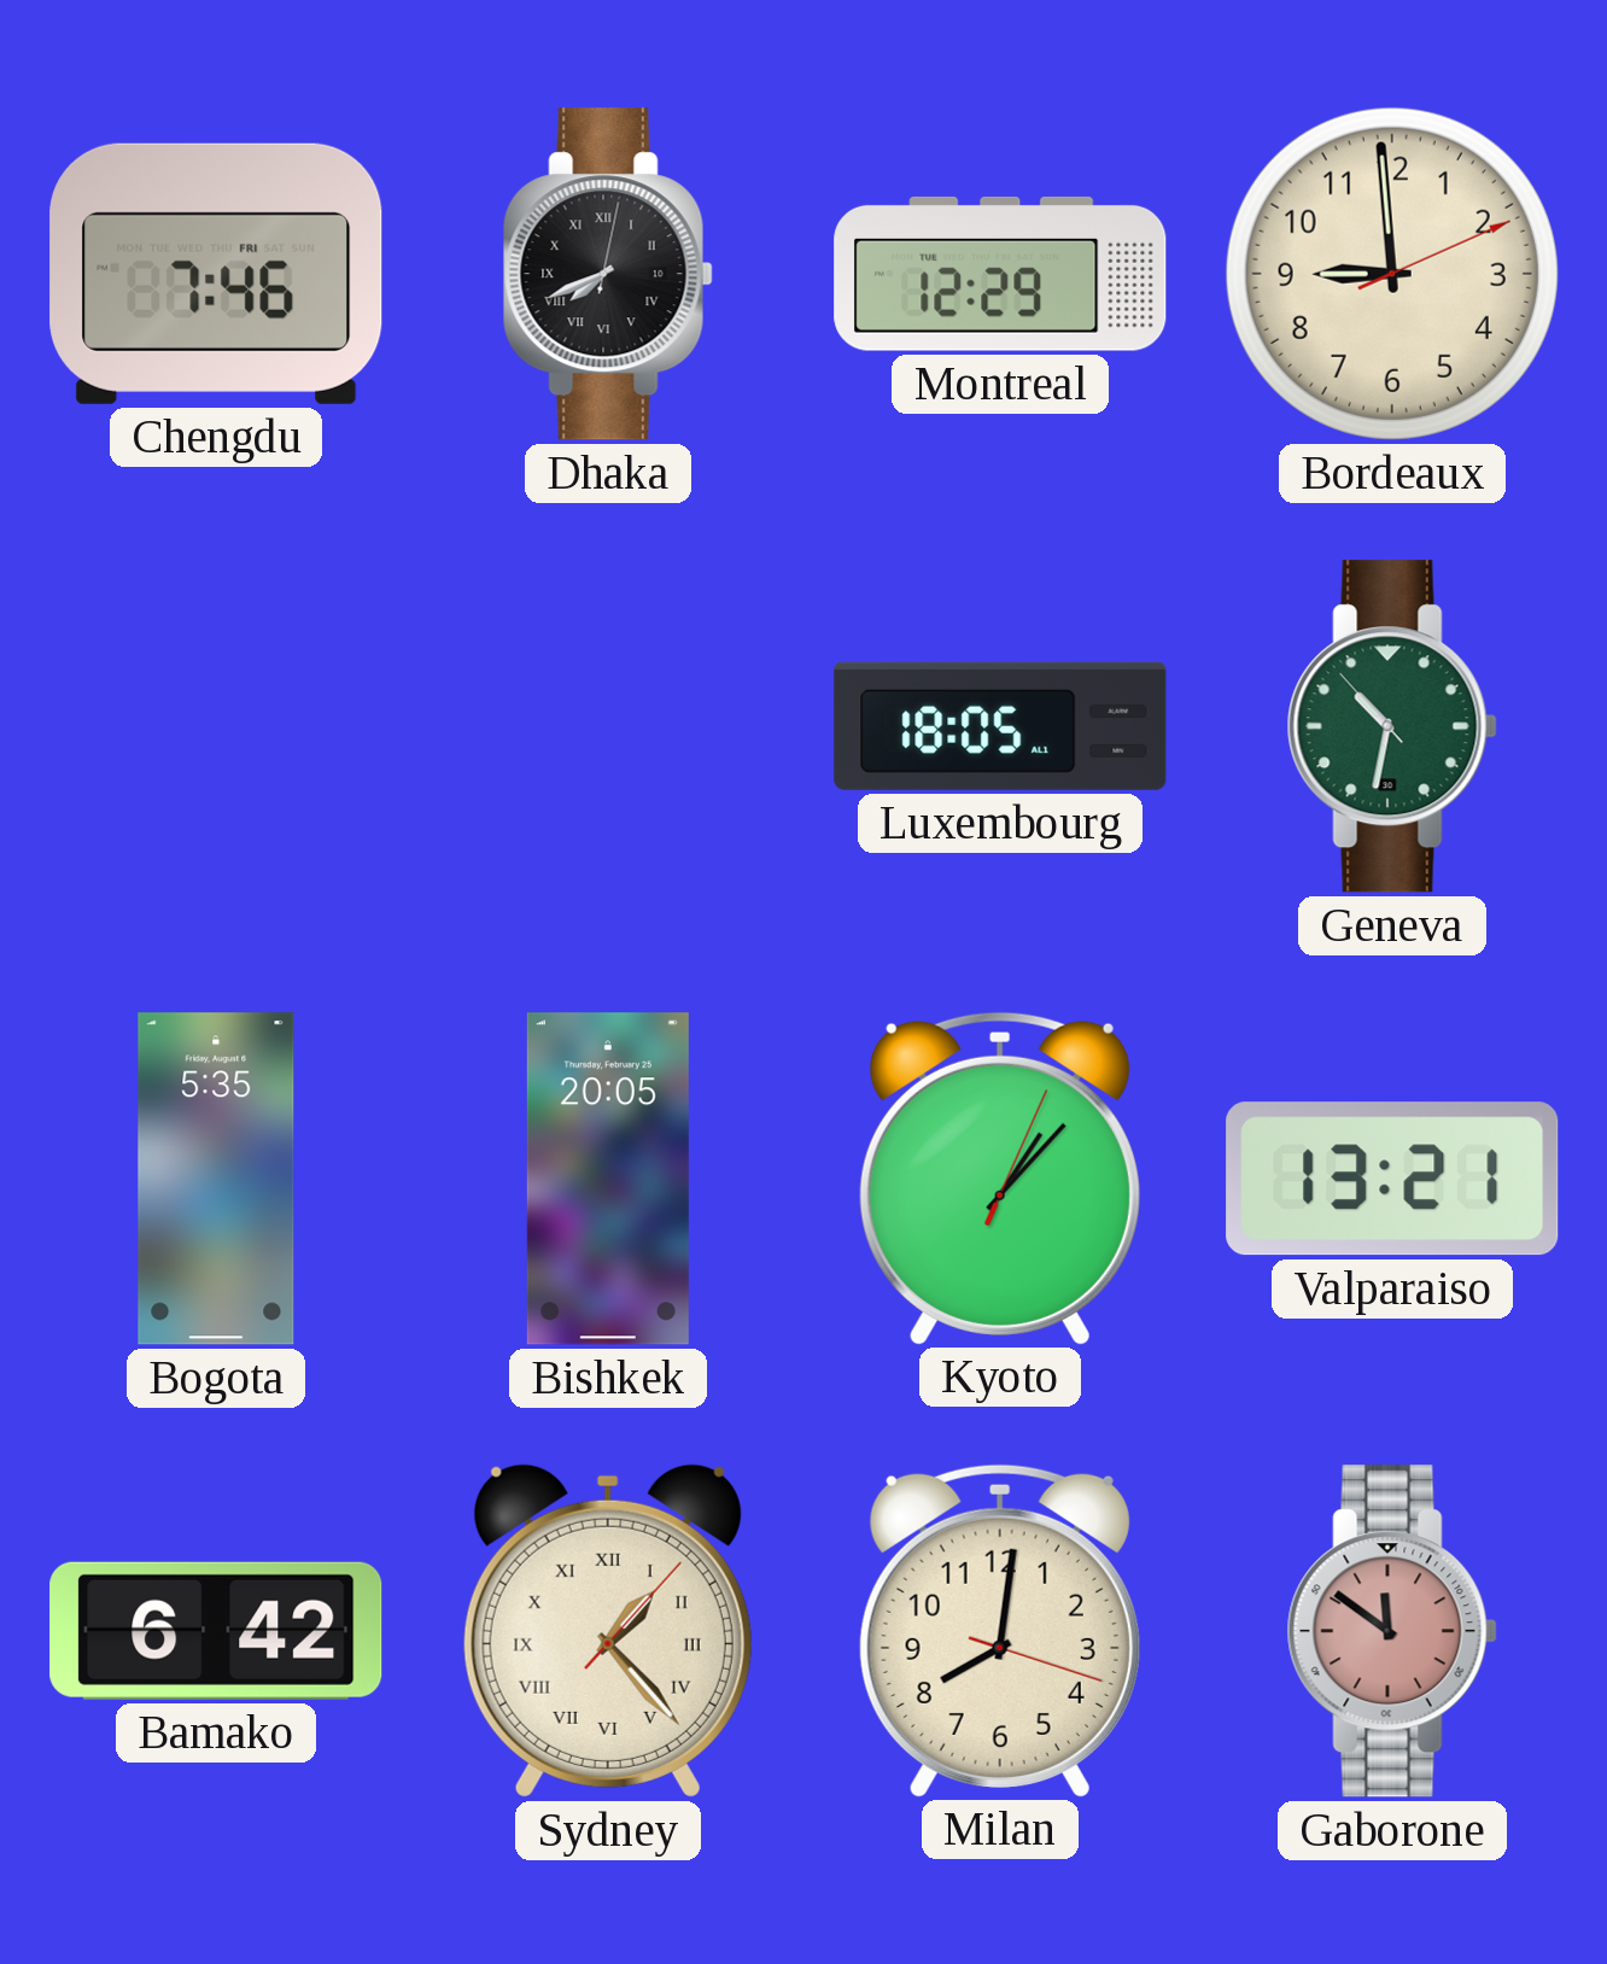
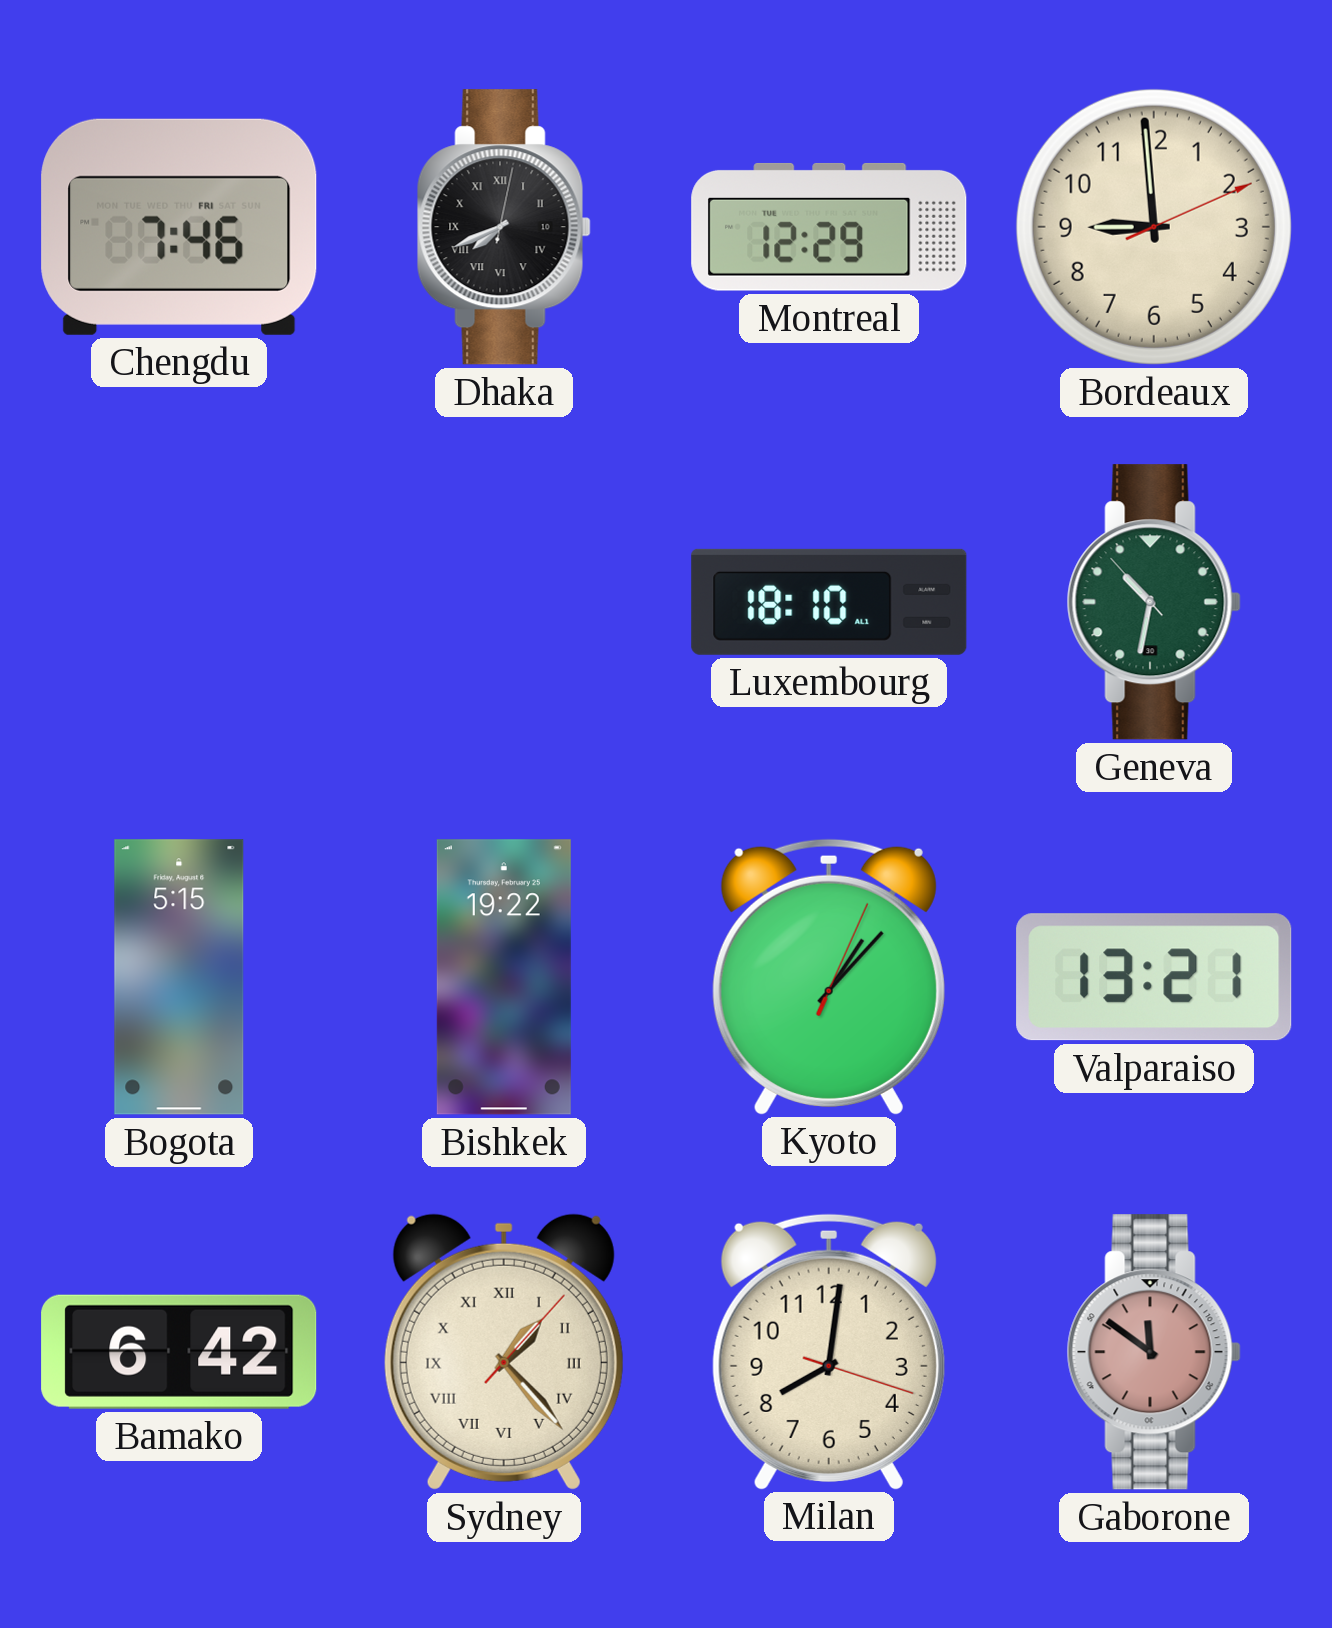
Luxembourg: 18:05 -> 18:10 (829, 602)
Bogota: 5:35 -> 5:15 (179, 977)
Bishkek: 20:05 -> 19:22 (504, 977)
